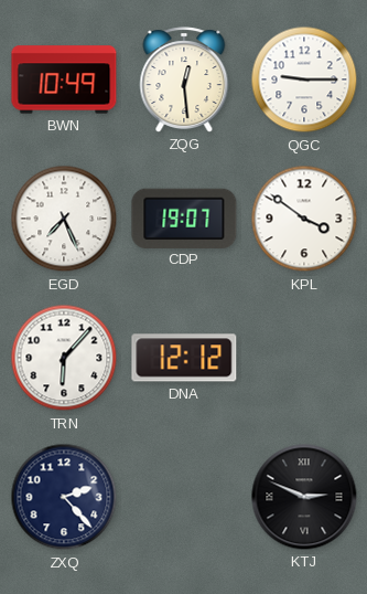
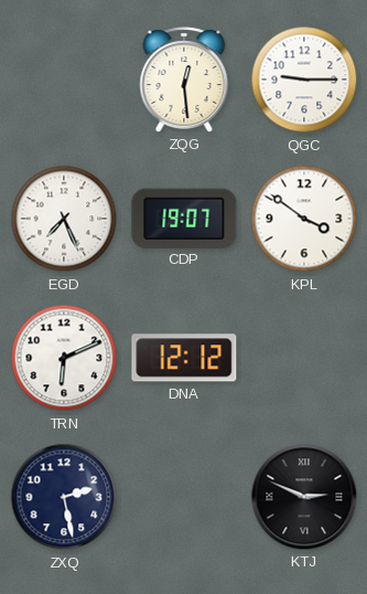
BWN: 10:49 -> none (64, 79)
TRN: 6:07 -> 6:11 (64, 358)
ZXQ: 2:23 -> 2:28 (64, 497)
